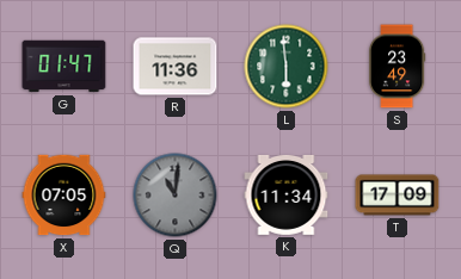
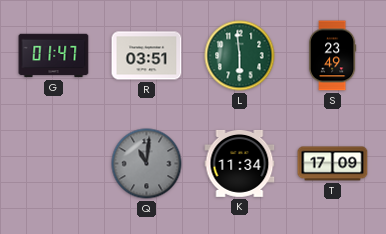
R: 11:36 -> 03:51 (147, 56)
X: 07:05 -> none (64, 196)
